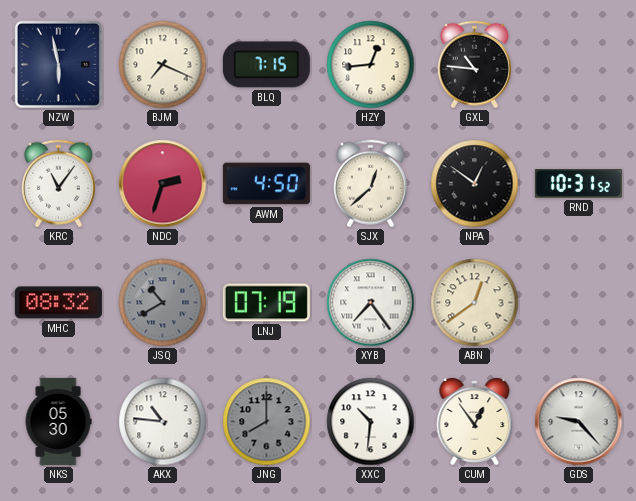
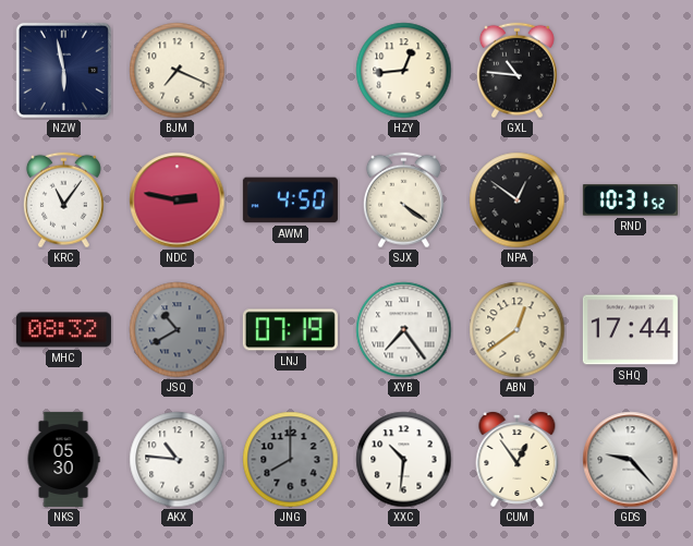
BLQ: 7:15 -> none (266, 65)
NDC: 2:33 -> 2:47 (178, 201)
SJX: 12:38 -> 4:21 (403, 201)
SHQ: none -> 17:44 (630, 330)
